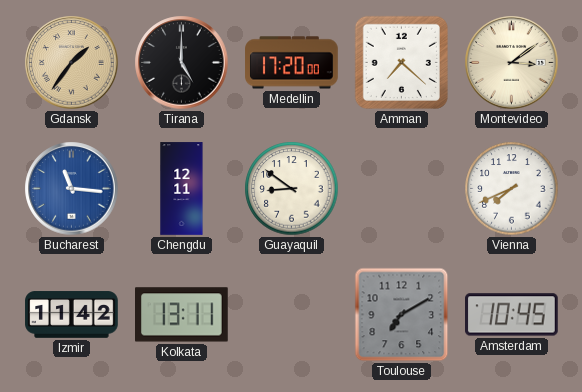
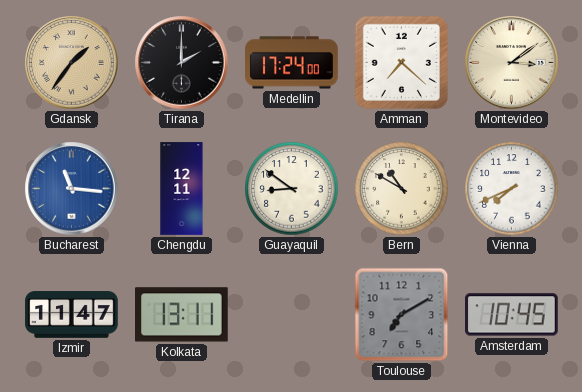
Tirana: 5:00 -> 2:00 (182, 63)
Medellin: 17:20 -> 17:24 (292, 63)
Bern: none -> 10:50 (402, 189)
Izmir: 11:42 -> 11:47 (72, 315)
